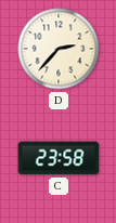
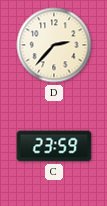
C: 23:58 -> 23:59 (54, 146)
